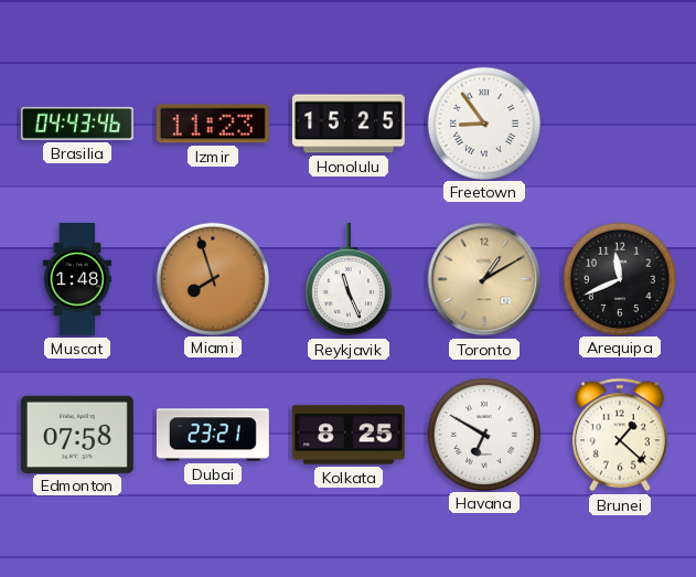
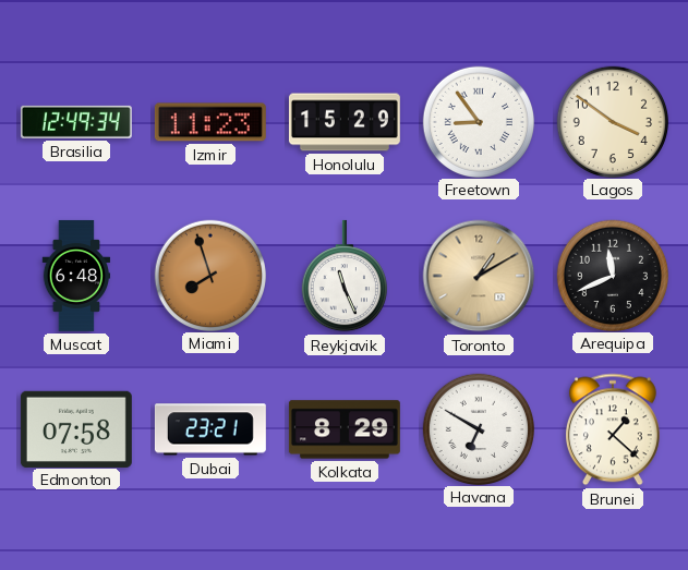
Brasilia: 04:43 -> 12:49 (76, 122)
Honolulu: 15:25 -> 15:29 (345, 122)
Lagos: none -> 3:51 (612, 121)
Muscat: 1:48 -> 6:48 (76, 276)
Kolkata: 8:25 -> 8:29 (345, 429)
